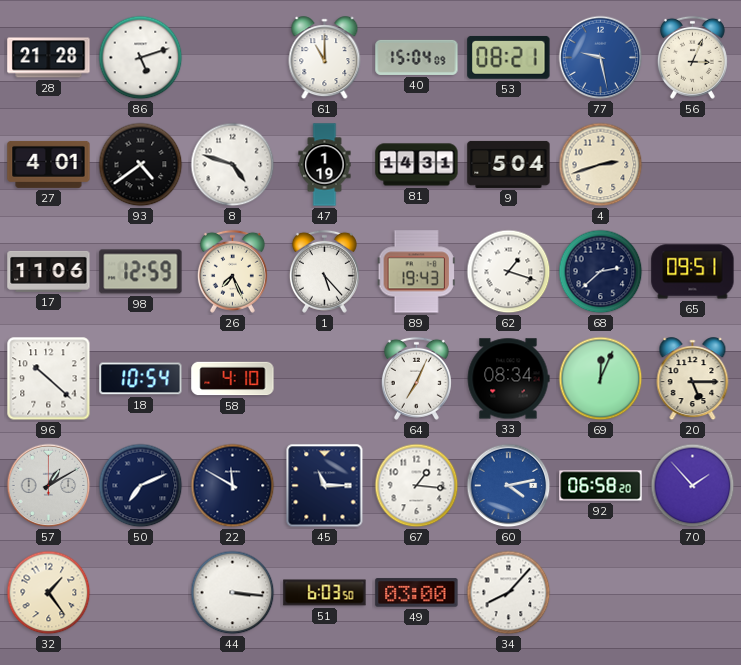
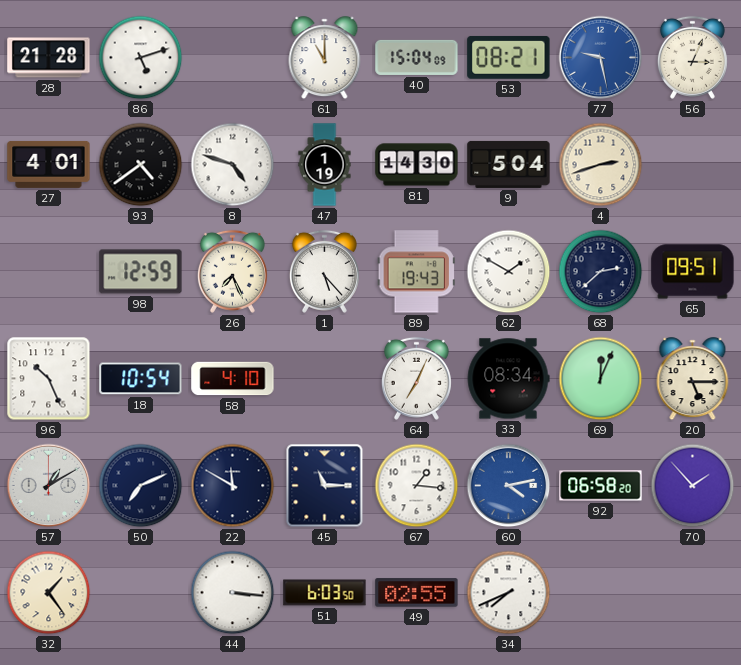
81: 14:31 -> 14:30 (417, 165)
17: 11:06 -> none (49, 271)
62: 1:18 -> 1:50 (509, 272)
96: 10:22 -> 10:26 (49, 379)
49: 03:00 -> 02:55 (417, 593)
34: 8:07 -> 7:41 (509, 593)
